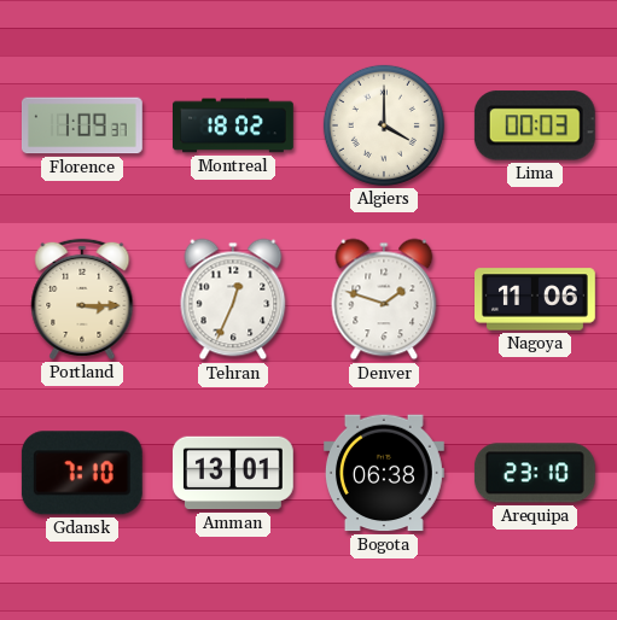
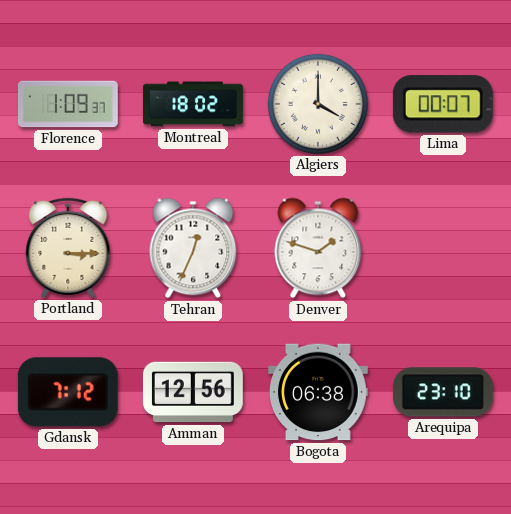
Lima: 00:03 -> 00:07 (443, 104)
Nagoya: 11:06 -> none (536, 299)
Gdansk: 7:10 -> 7:12 (68, 392)
Amman: 13:01 -> 12:56 (193, 392)
